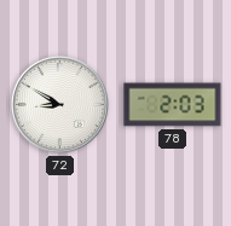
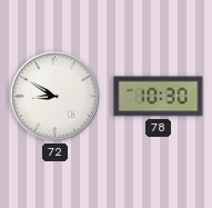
78: 2:03 -> 10:30 (159, 97)
